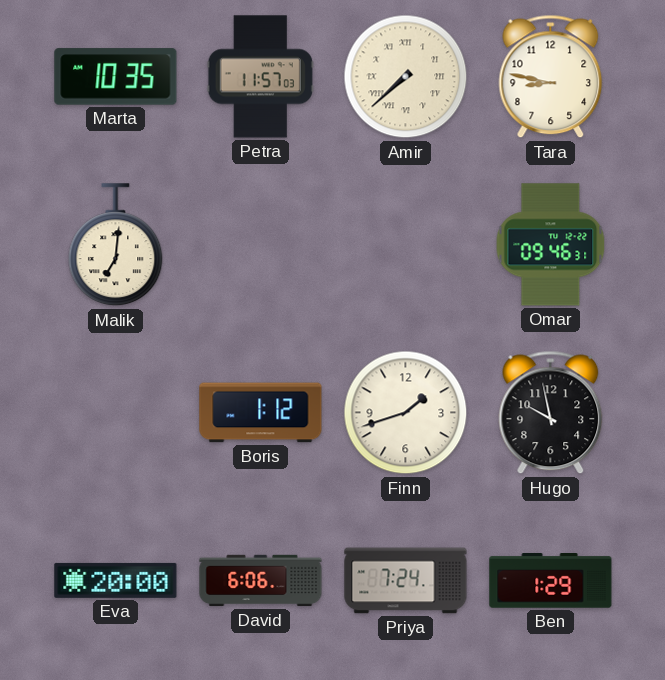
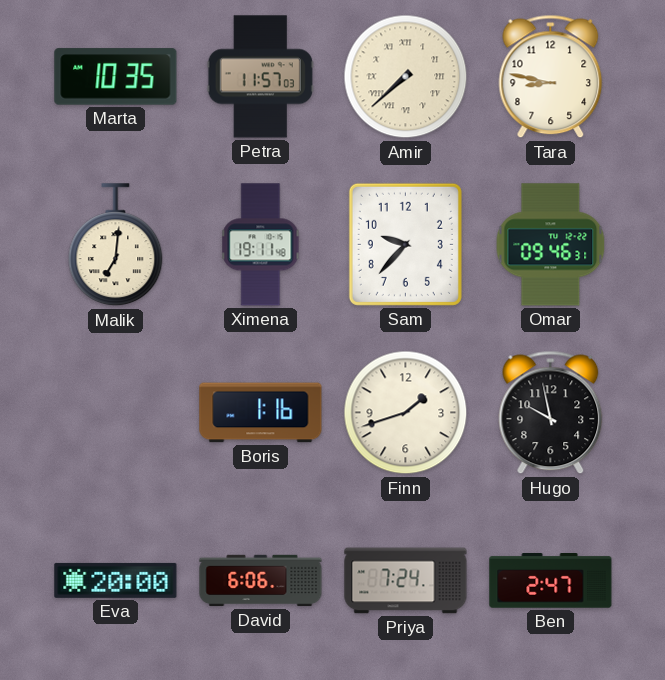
Ximena: none -> 19:11 (261, 245)
Sam: none -> 9:37 (405, 244)
Boris: 1:12 -> 1:16 (261, 413)
Ben: 1:29 -> 2:47 (551, 581)
